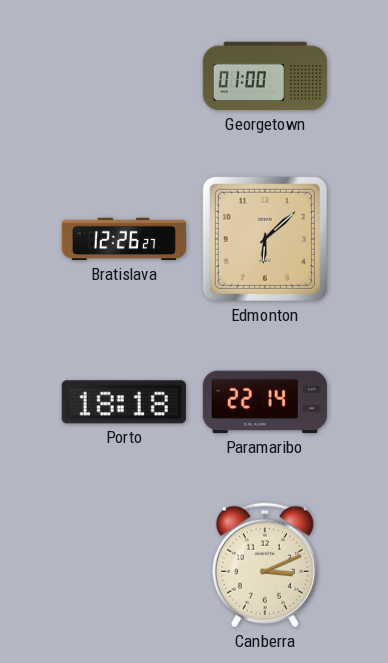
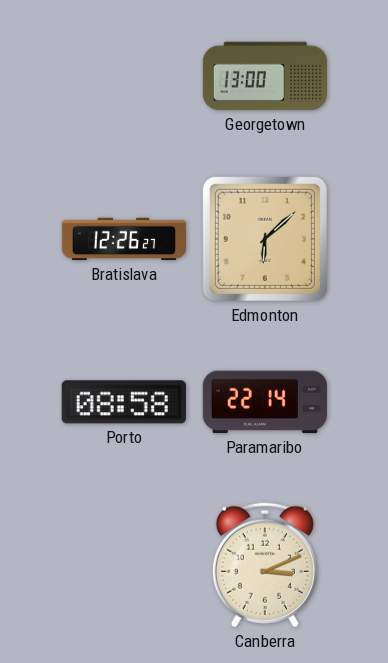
Georgetown: 01:00 -> 13:00 (264, 76)
Porto: 18:18 -> 08:58 (124, 402)
